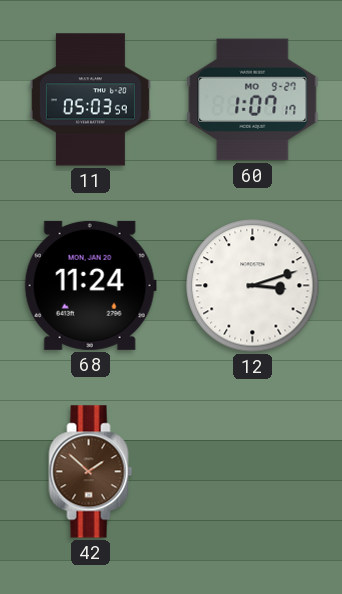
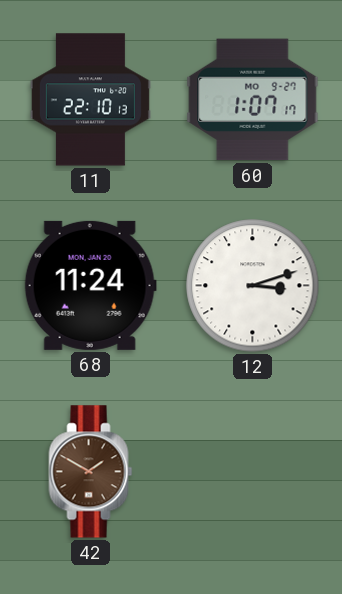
11: 05:03 -> 22:10 (90, 100)
42: 1:52 -> 1:50 (91, 472)
